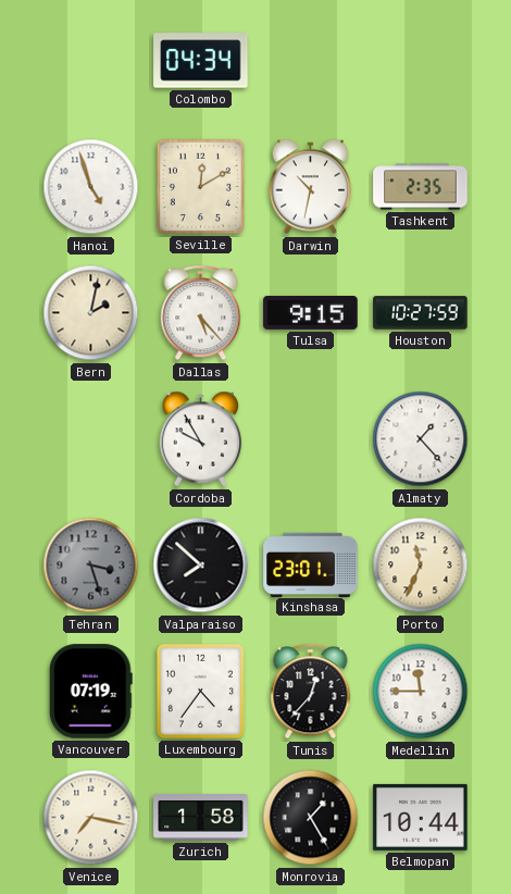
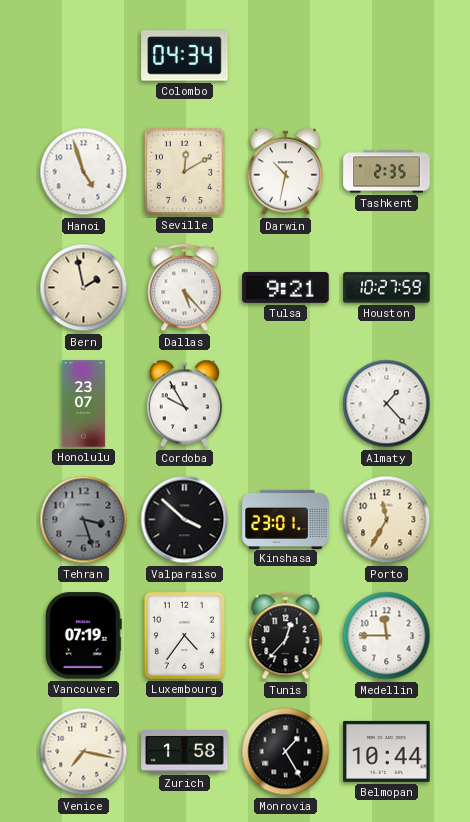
Bern: 2:02 -> 1:58 (84, 288)
Tulsa: 9:15 -> 9:21 (286, 287)
Honolulu: none -> 23:07 (83, 404)
Valparaiso: 7:52 -> 3:52 (185, 520)
Porto: 11:34 -> 11:35 (387, 520)
